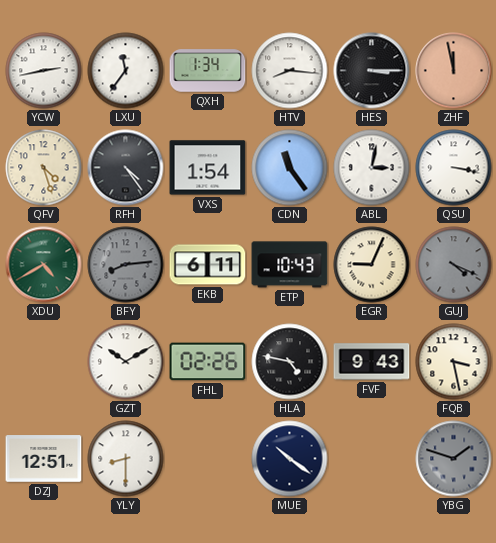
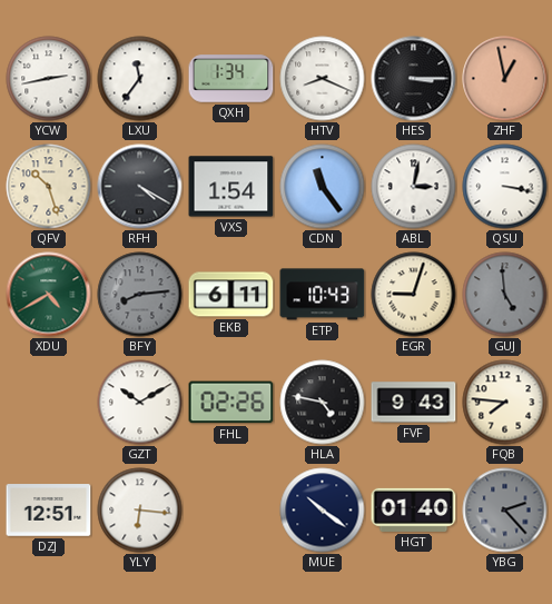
HTV: 8:16 -> 8:19 (323, 79)
ZHF: 11:58 -> 12:58 (505, 79)
QFV: 4:27 -> 10:27 (49, 187)
RFH: 4:24 -> 4:20 (140, 187)
EGR: 9:04 -> 9:03 (414, 295)
GUJ: 4:19 -> 4:59 (505, 295)
FQB: 3:28 -> 7:46 (505, 403)
YLY: 8:30 -> 6:16 (140, 511)
HGT: none -> 01:40 (414, 509)
YBG: 1:48 -> 2:23 (505, 511)
